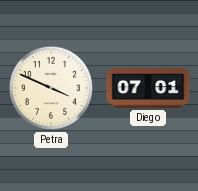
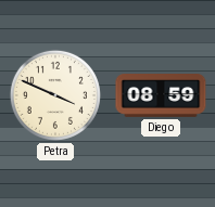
Diego: 07:01 -> 08:59 (161, 96)
